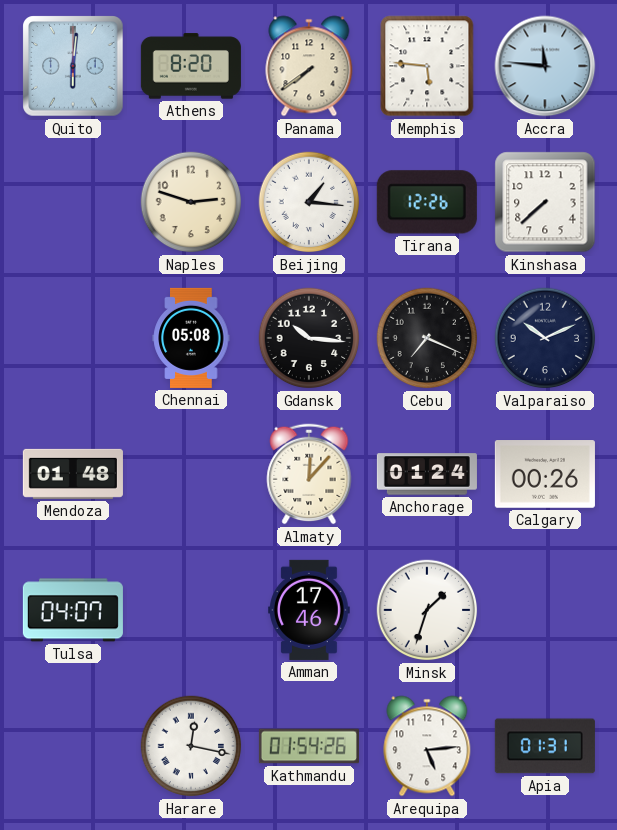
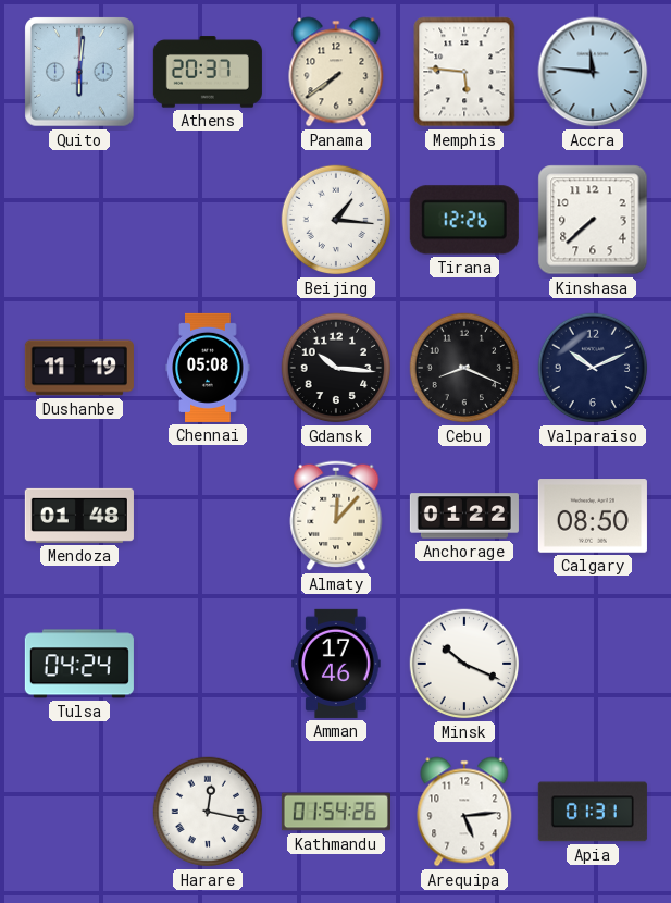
Athens: 8:20 -> 20:37 (208, 72)
Naples: 2:48 -> none (191, 202)
Dushanbe: none -> 11:19 (79, 368)
Cebu: 7:19 -> 8:19 (464, 368)
Anchorage: 01:24 -> 01:22 (464, 516)
Calgary: 00:26 -> 08:50 (593, 516)
Tulsa: 04:07 -> 04:24 (79, 664)
Minsk: 1:33 -> 10:19 (464, 664)
